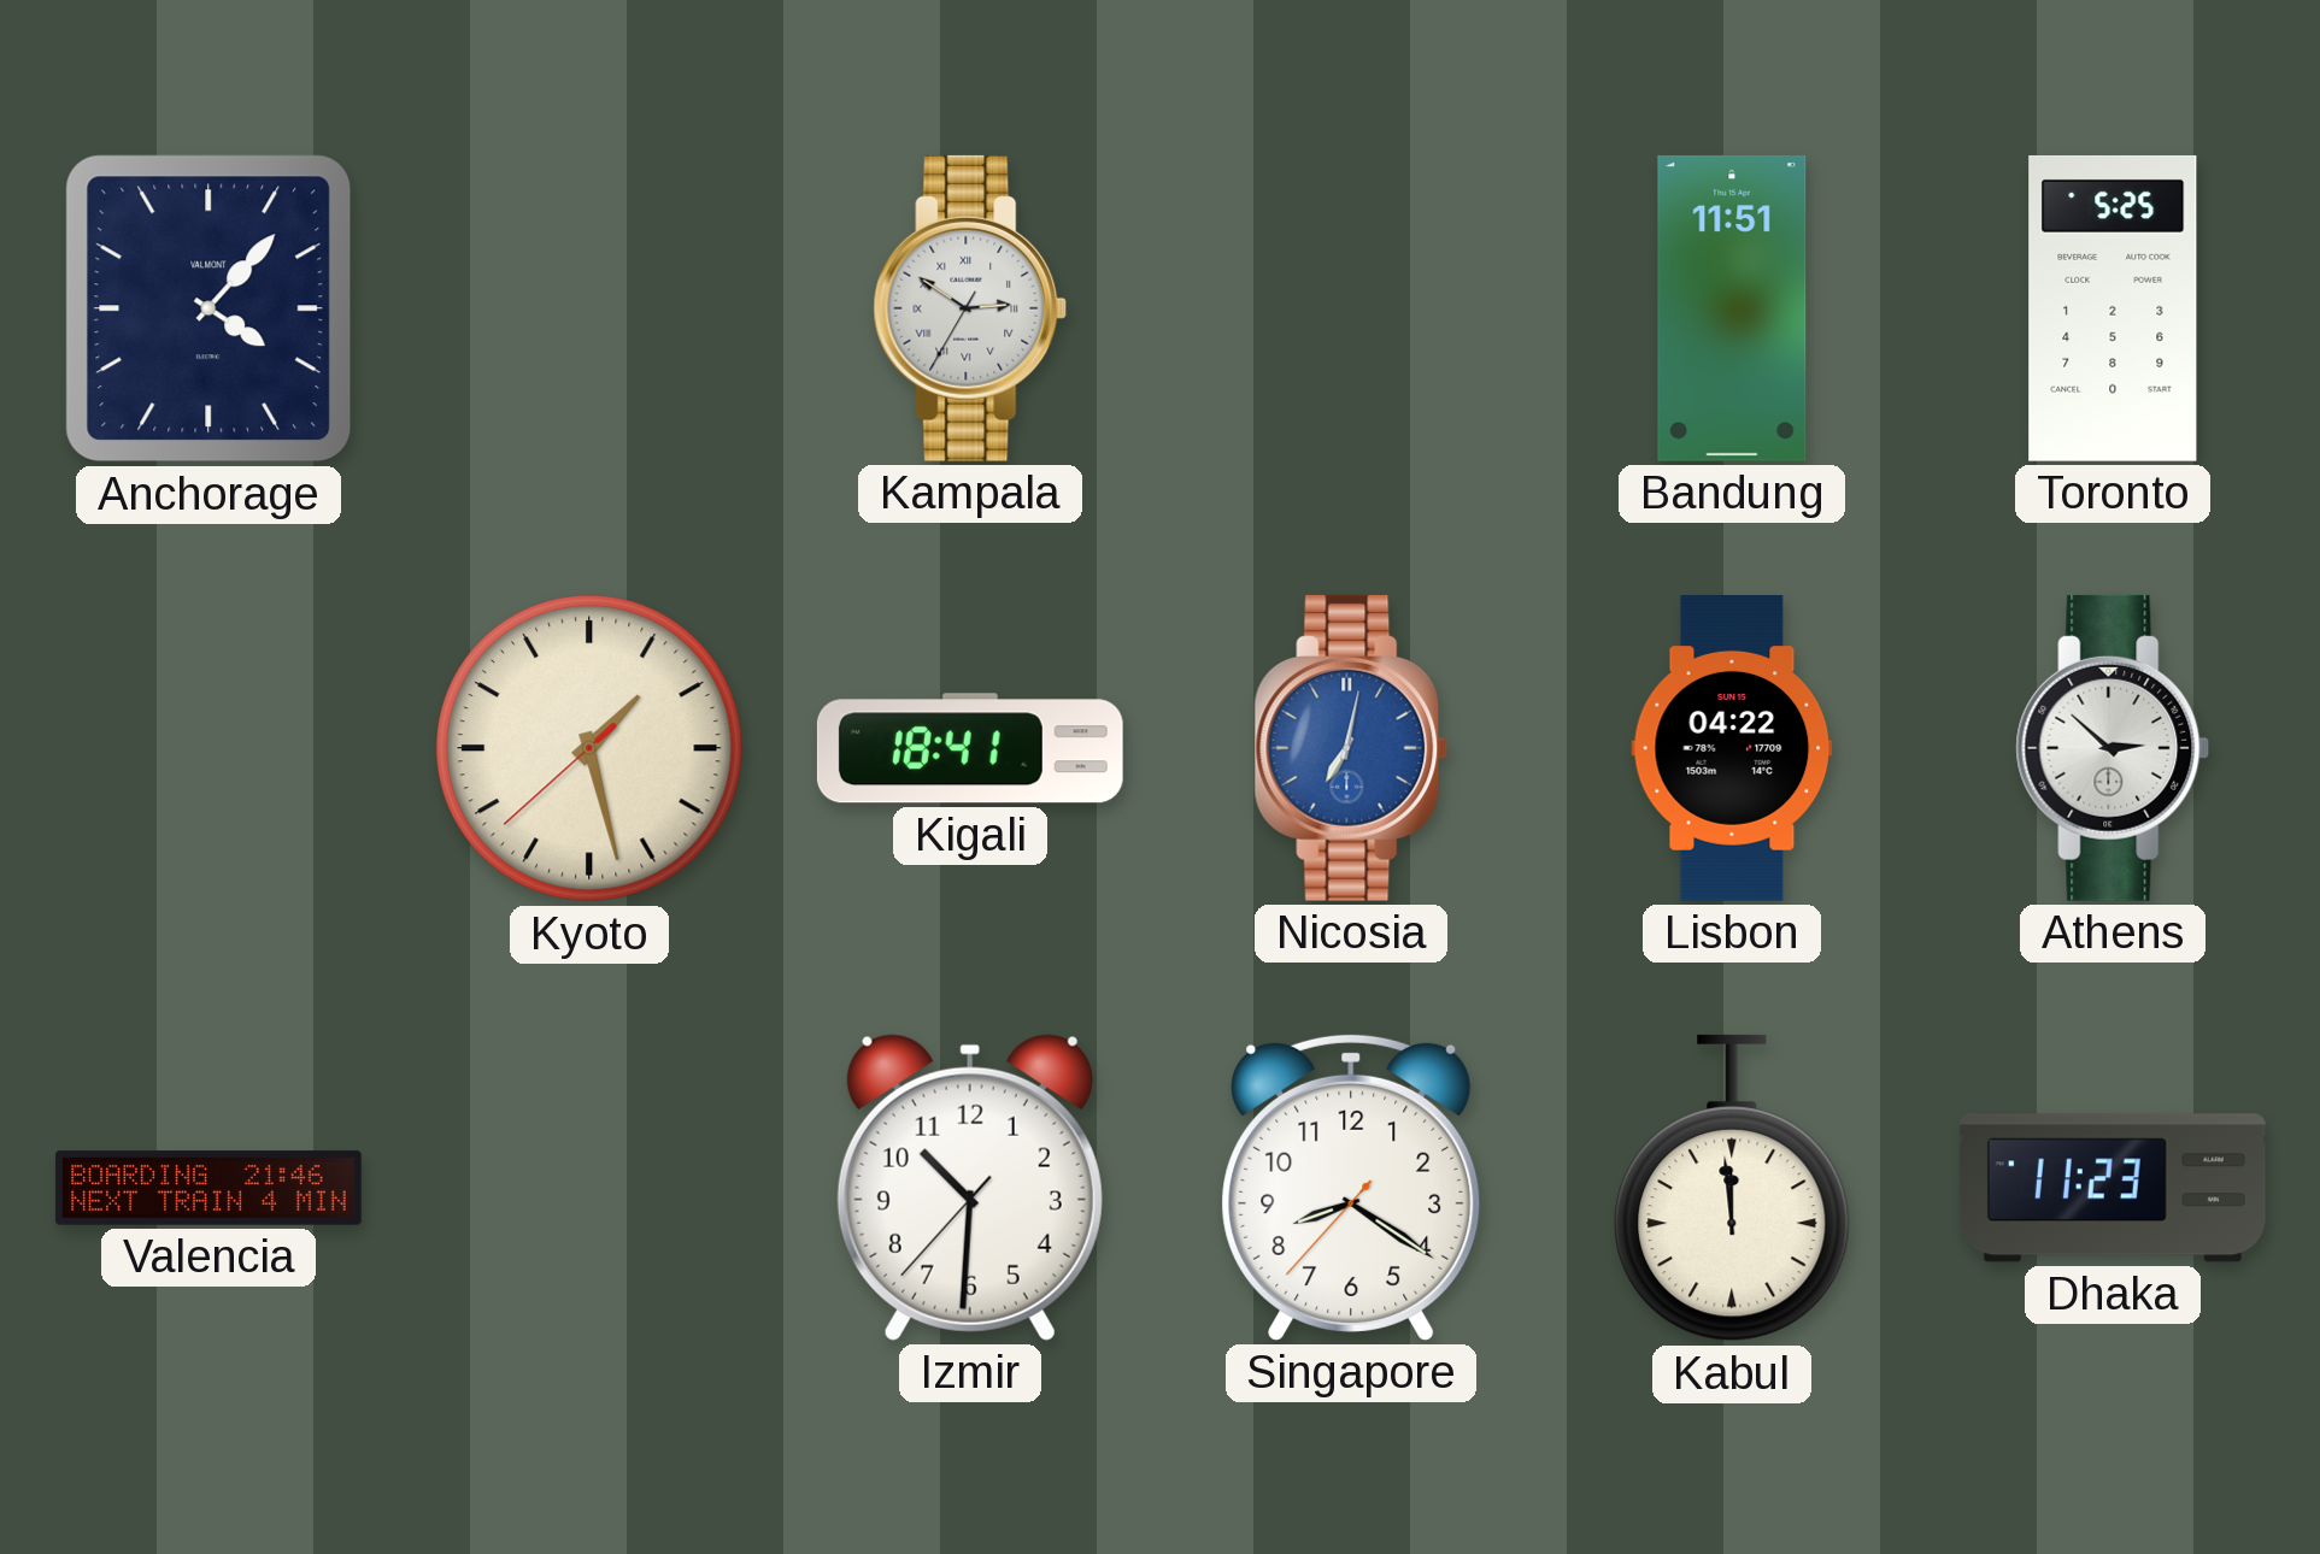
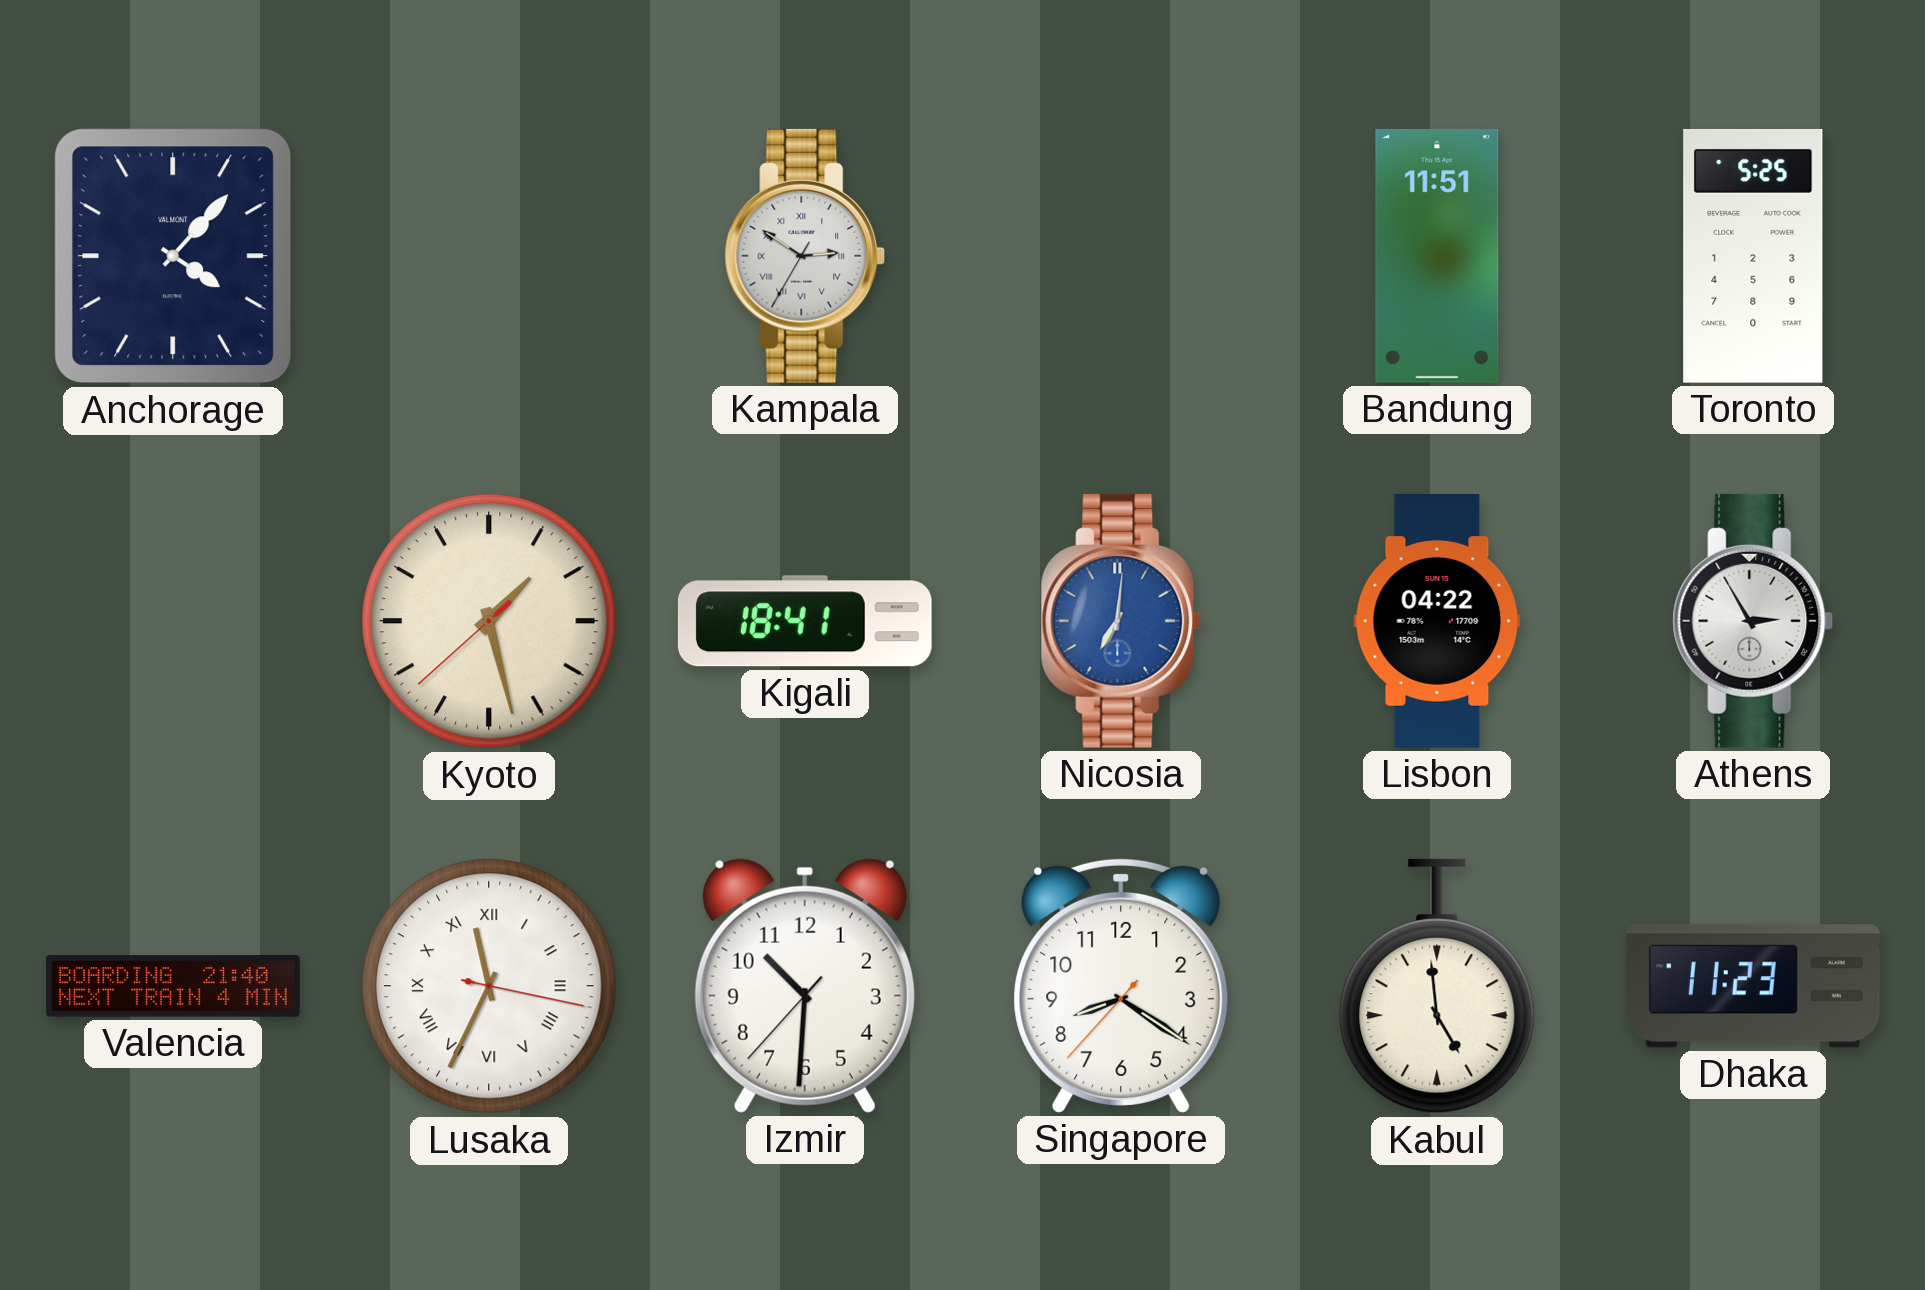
Nicosia: 7:02 -> 7:01 (1121, 621)
Athens: 2:52 -> 2:55 (1753, 621)
Valencia: 21:46 -> 21:40 (173, 986)
Lusaka: none -> 11:34 (489, 986)
Kabul: 11:59 -> 4:59 (1437, 986)
